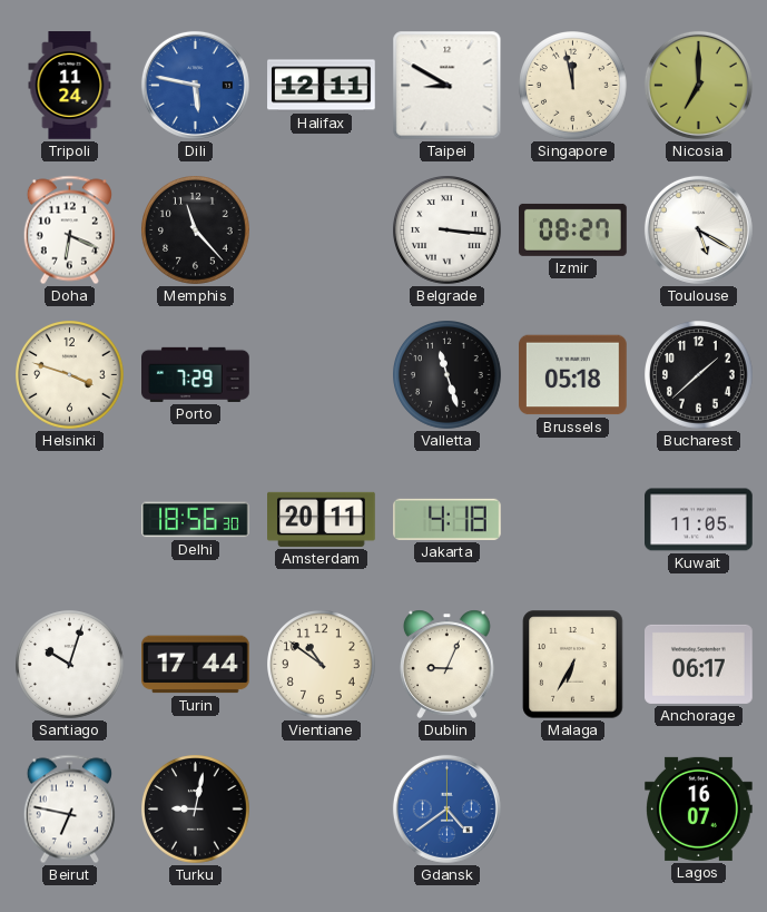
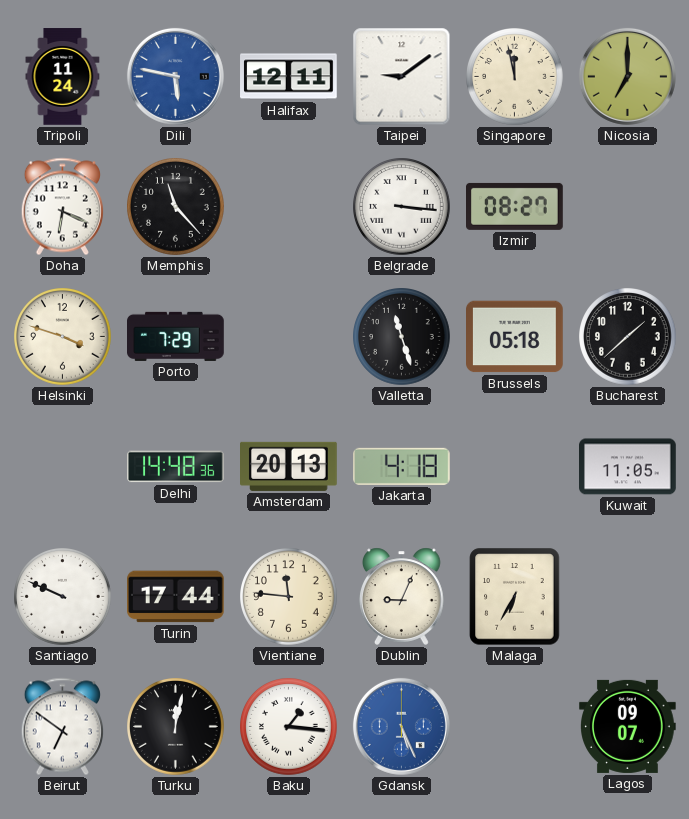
Taipei: 8:50 -> 9:09 (402, 77)
Toulouse: 5:20 -> none (698, 229)
Delhi: 18:56 -> 14:48 (176, 467)
Amsterdam: 20:11 -> 20:13 (289, 466)
Santiago: 10:03 -> 9:49 (63, 597)
Vientiane: 10:51 -> 11:46 (289, 597)
Anchorage: 06:17 -> none (699, 664)
Beirut: 6:47 -> 6:51 (62, 727)
Turku: 9:02 -> 12:02 (176, 727)
Baku: none -> 1:16 (289, 727)
Gdansk: 4:39 -> 5:26 (401, 726)
Lagos: 16:07 -> 09:07 (628, 726)
